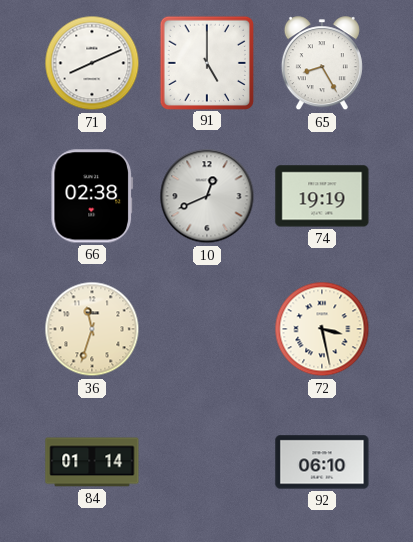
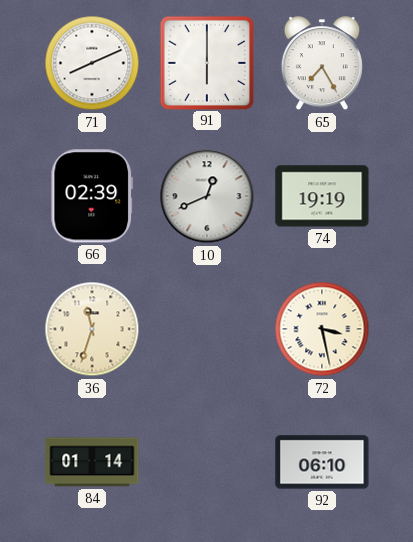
91: 5:00 -> 6:00 (206, 62)
65: 8:25 -> 7:25 (322, 64)
66: 02:38 -> 02:39 (92, 196)
